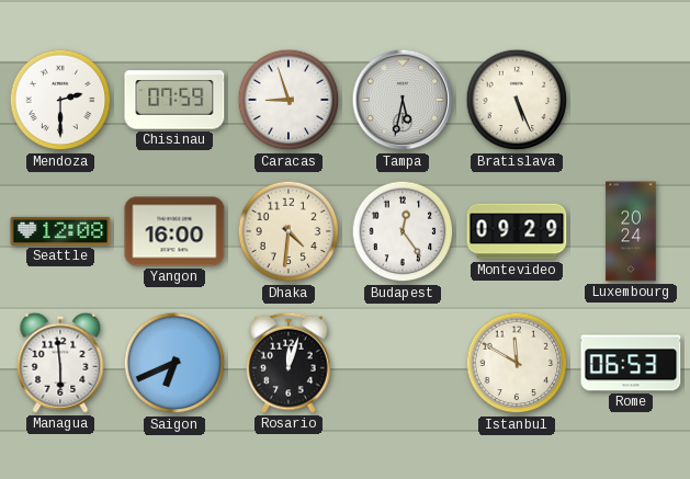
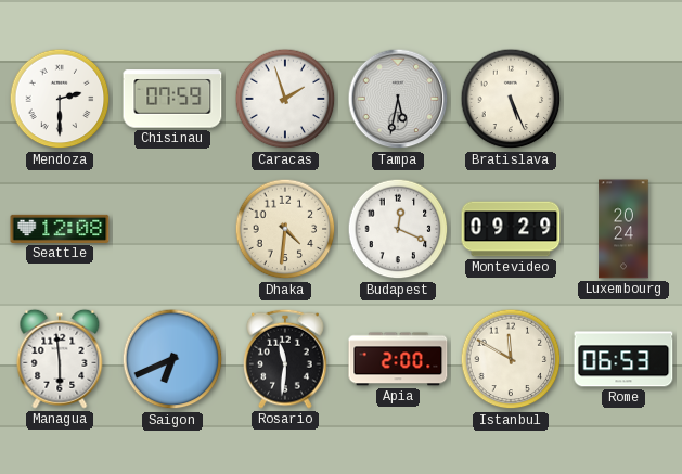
Caracas: 8:57 -> 1:57 (285, 99)
Yangon: 16:00 -> none (174, 231)
Budapest: 12:24 -> 12:19 (398, 229)
Rosario: 12:03 -> 11:31 (285, 359)
Apia: none -> 2:00 (398, 359)
